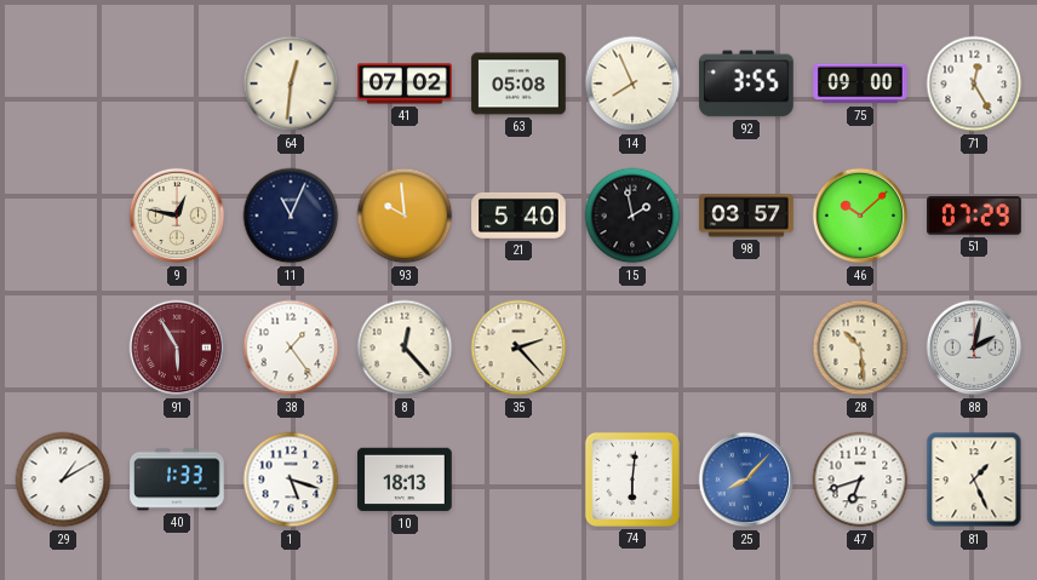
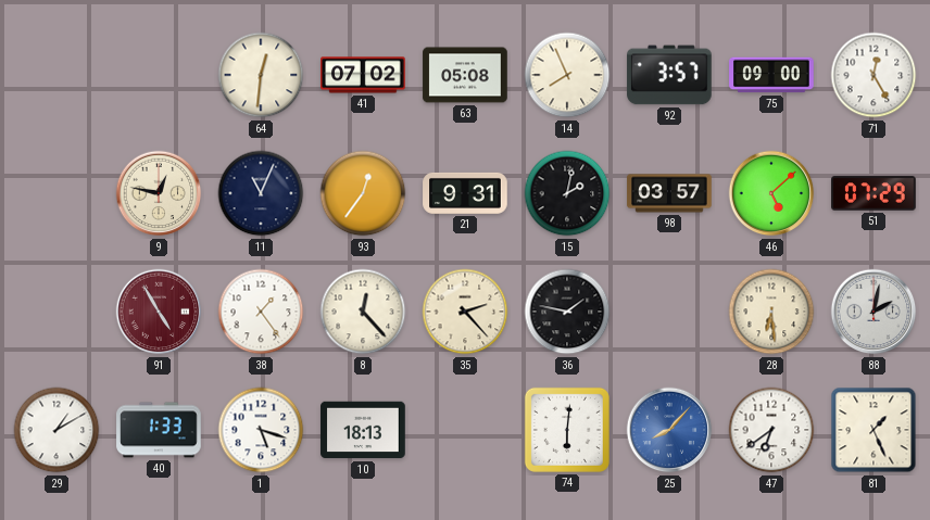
92: 3:55 -> 3:57 (669, 75)
93: 9:59 -> 12:36 (363, 193)
21: 5:40 -> 9:31 (465, 193)
15: 1:58 -> 2:02 (567, 193)
46: 10:08 -> 5:08 (771, 193)
91: 5:55 -> 4:55 (159, 312)
36: none -> 1:47 (567, 312)
28: 10:29 -> 6:29 (771, 312)
47: 6:42 -> 6:39 (771, 430)
